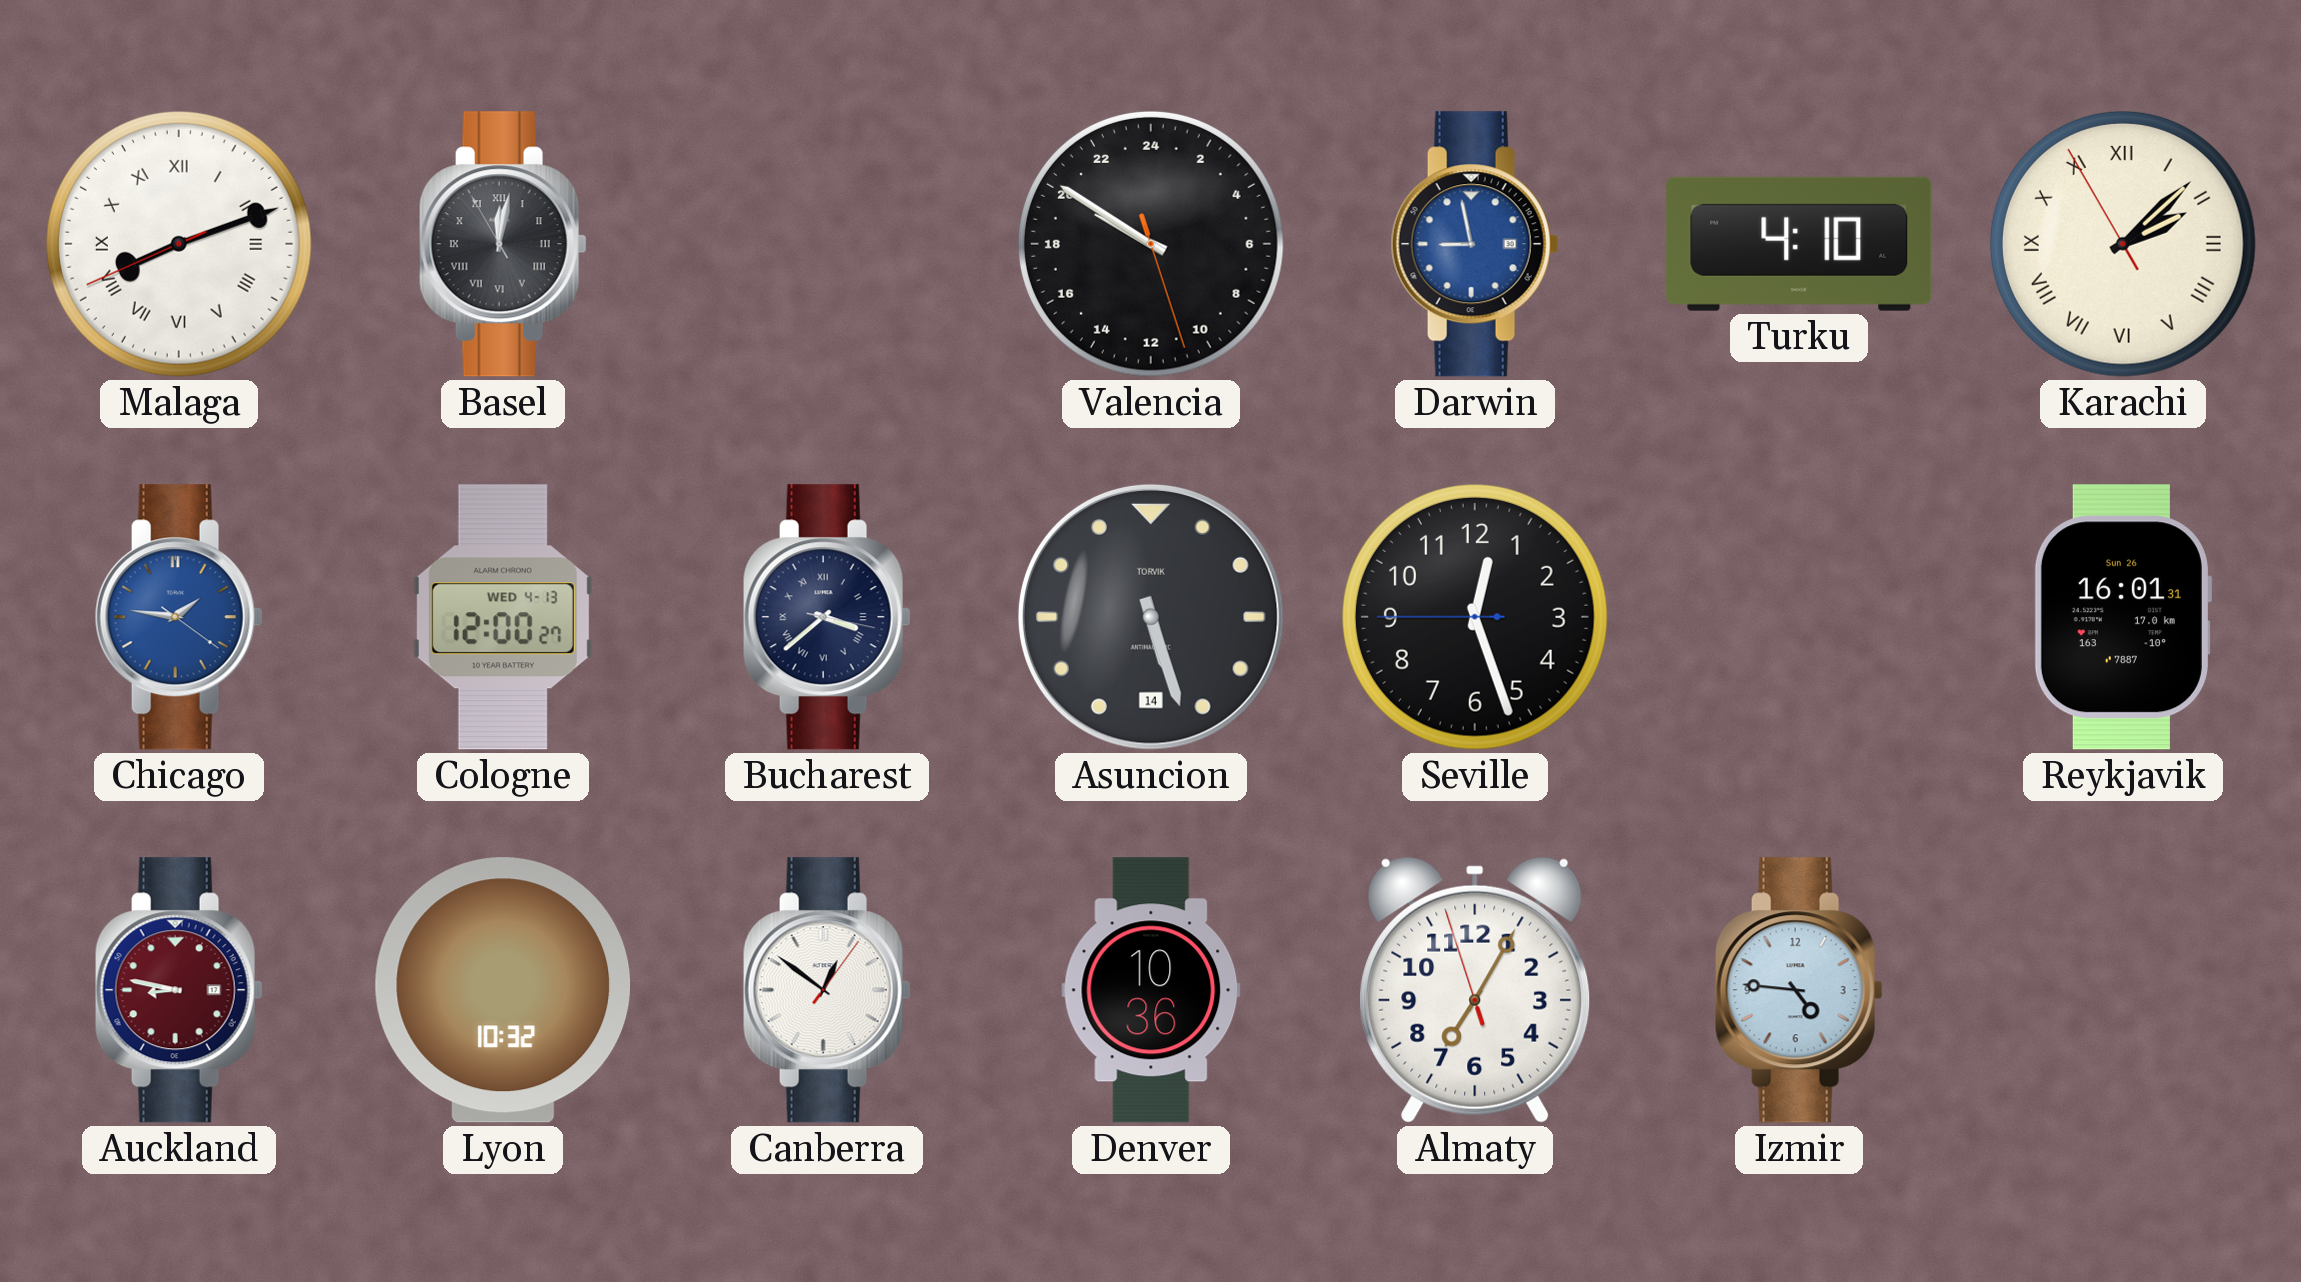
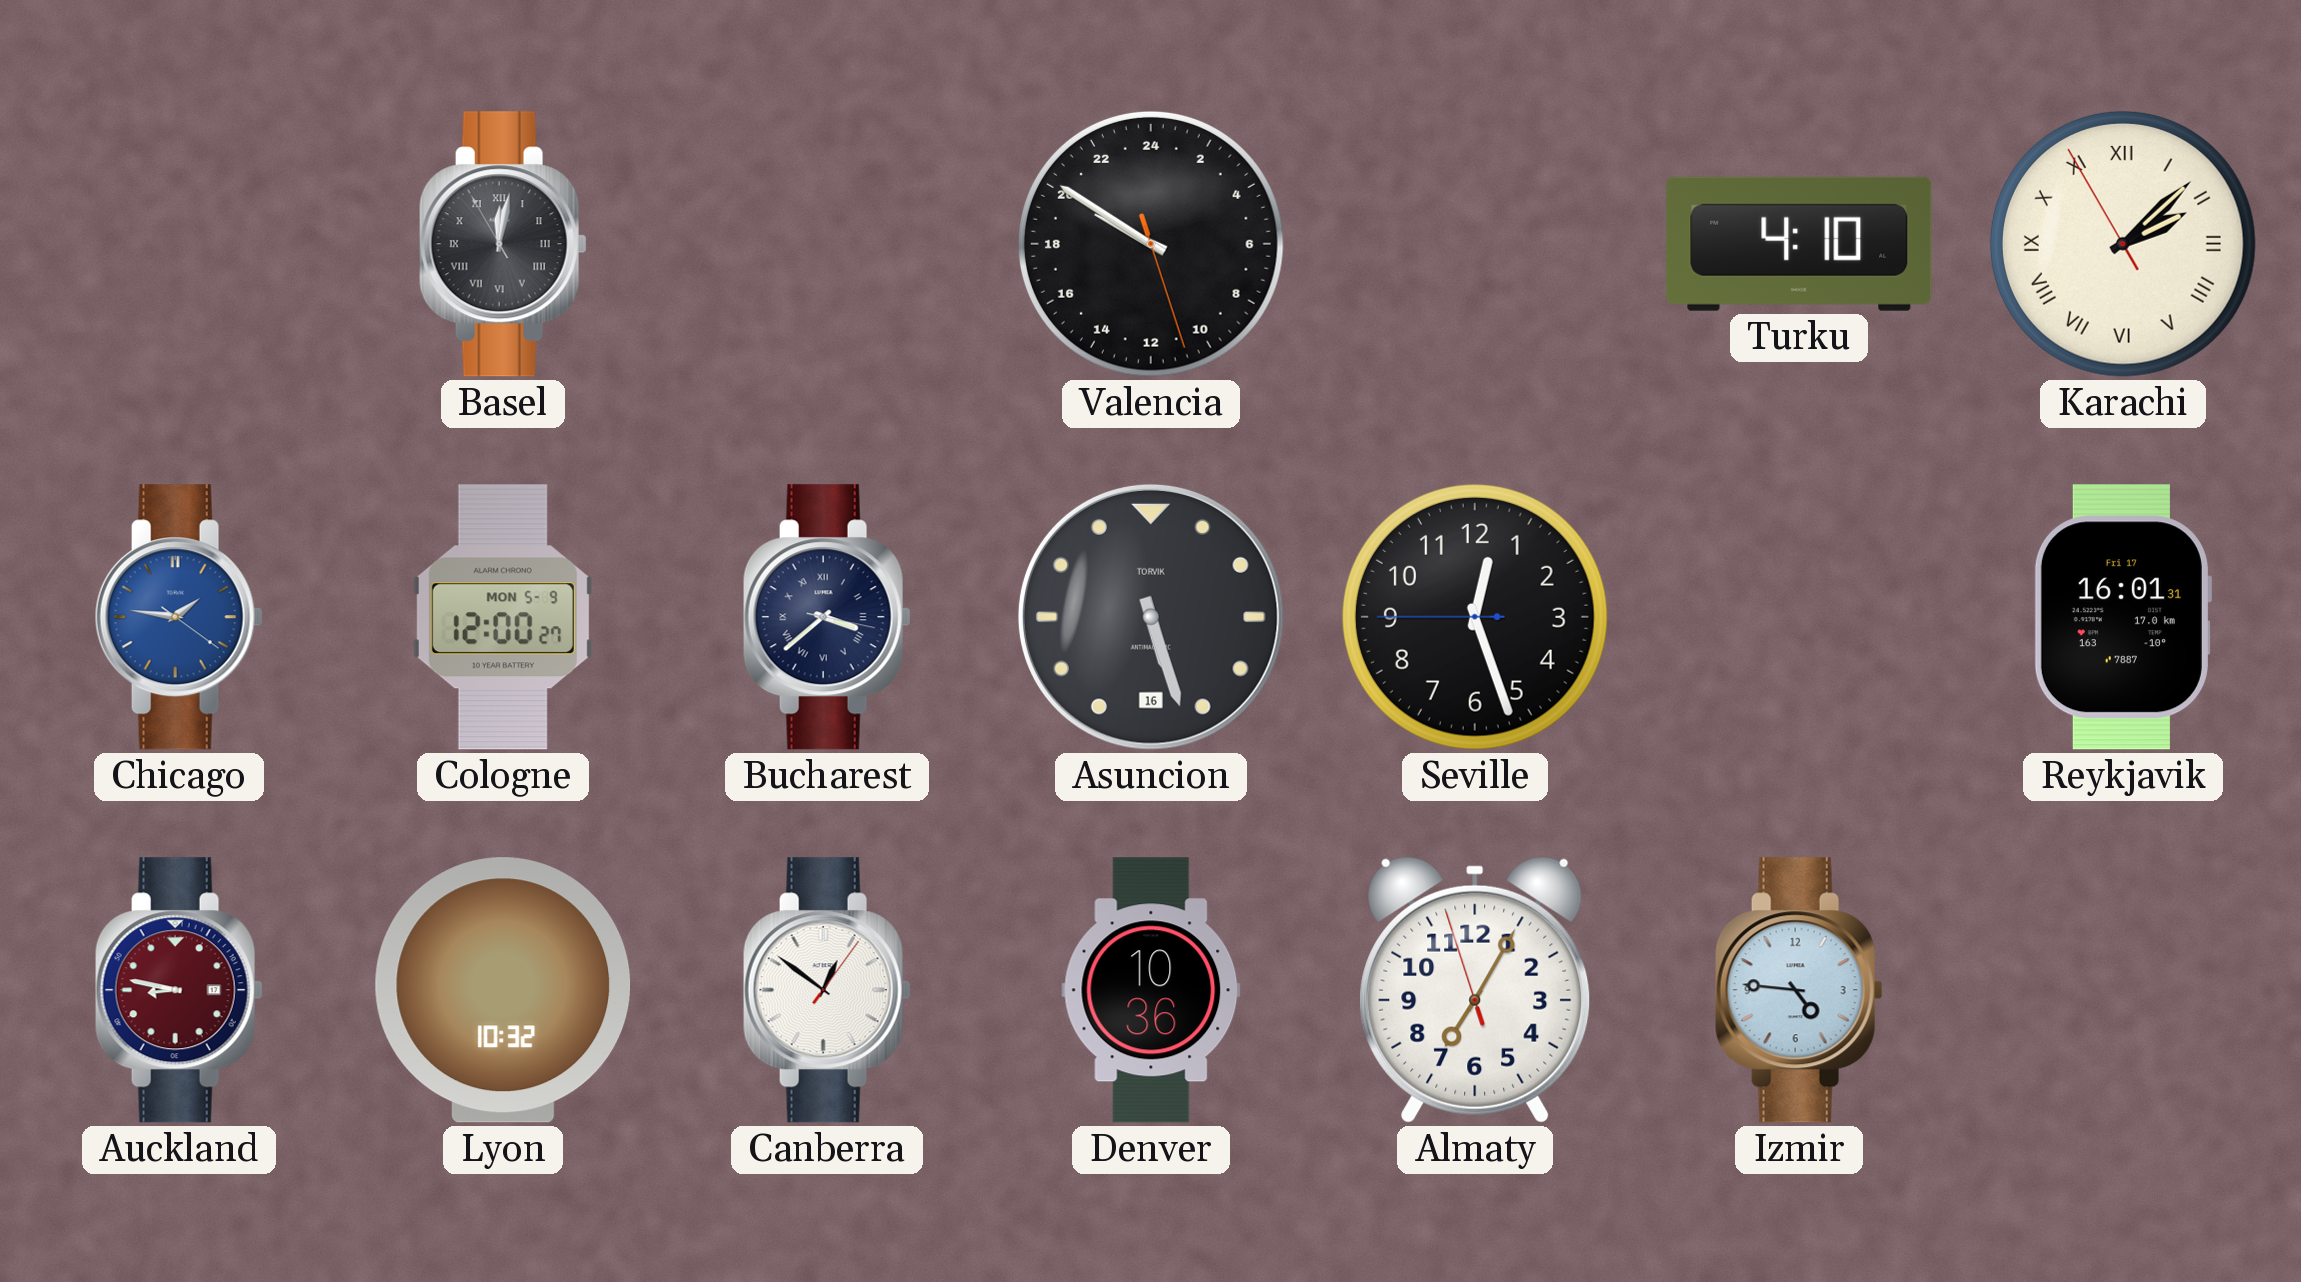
Malaga: 8:11 -> none (179, 244)
Darwin: 8:58 -> none (1475, 244)
Cologne date: WED 4-13 -> MON 5-9 (503, 617)
Asuncion date: 14 -> 16 (1151, 617)
Reykjavik date: Sun 26 -> Fri 17 (2122, 617)
